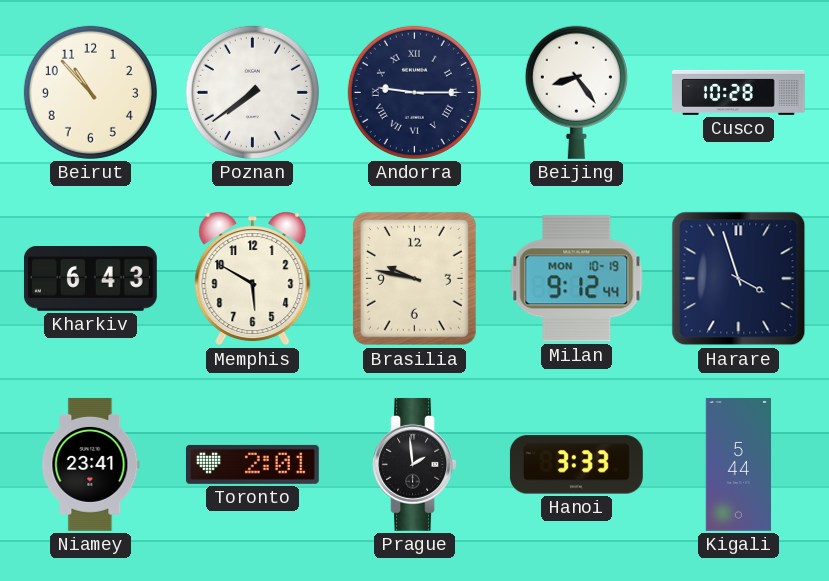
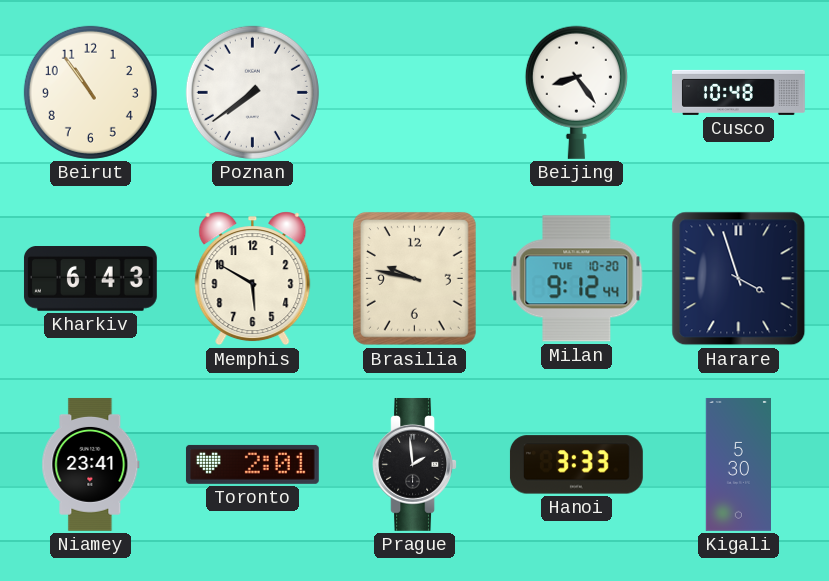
Beirut: 10:53 -> 10:54 (90, 92)
Andorra: 9:15 -> none (414, 92)
Cusco: 10:28 -> 10:48 (739, 92)
Milan date: MON 10-19 -> TUE 10-20 (577, 279)
Kigali: 5:44 -> 5:30 (738, 464)
